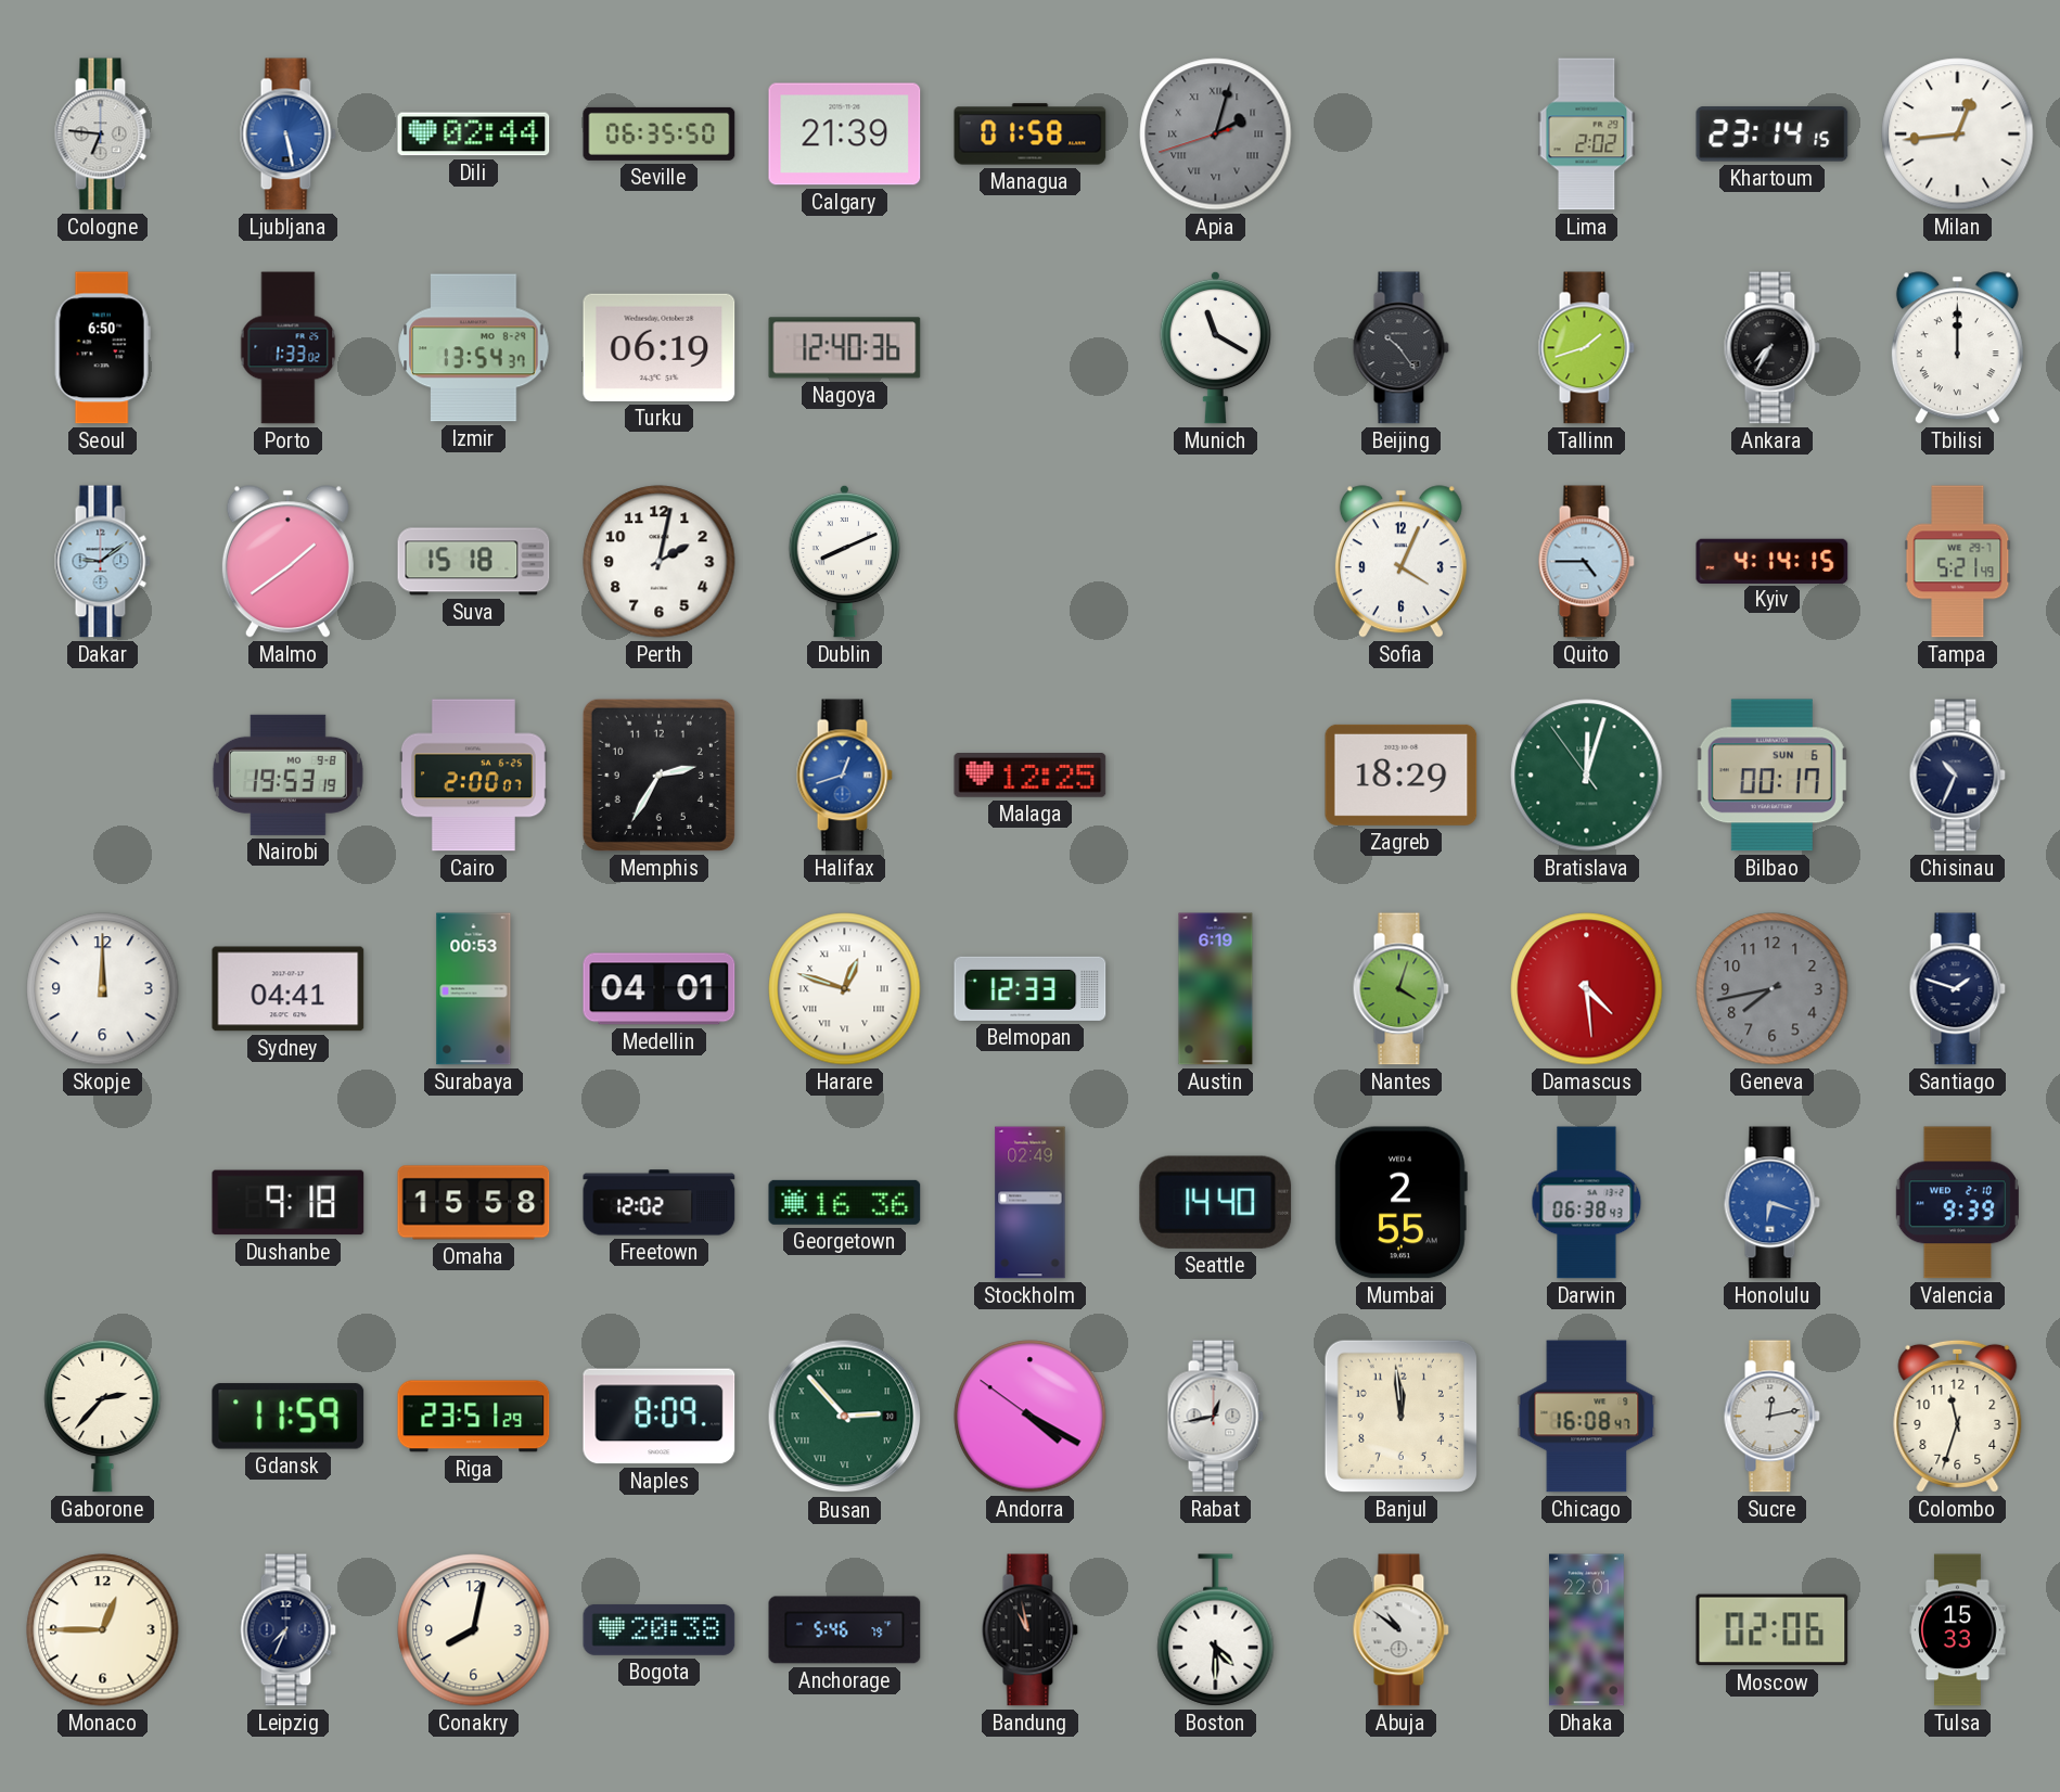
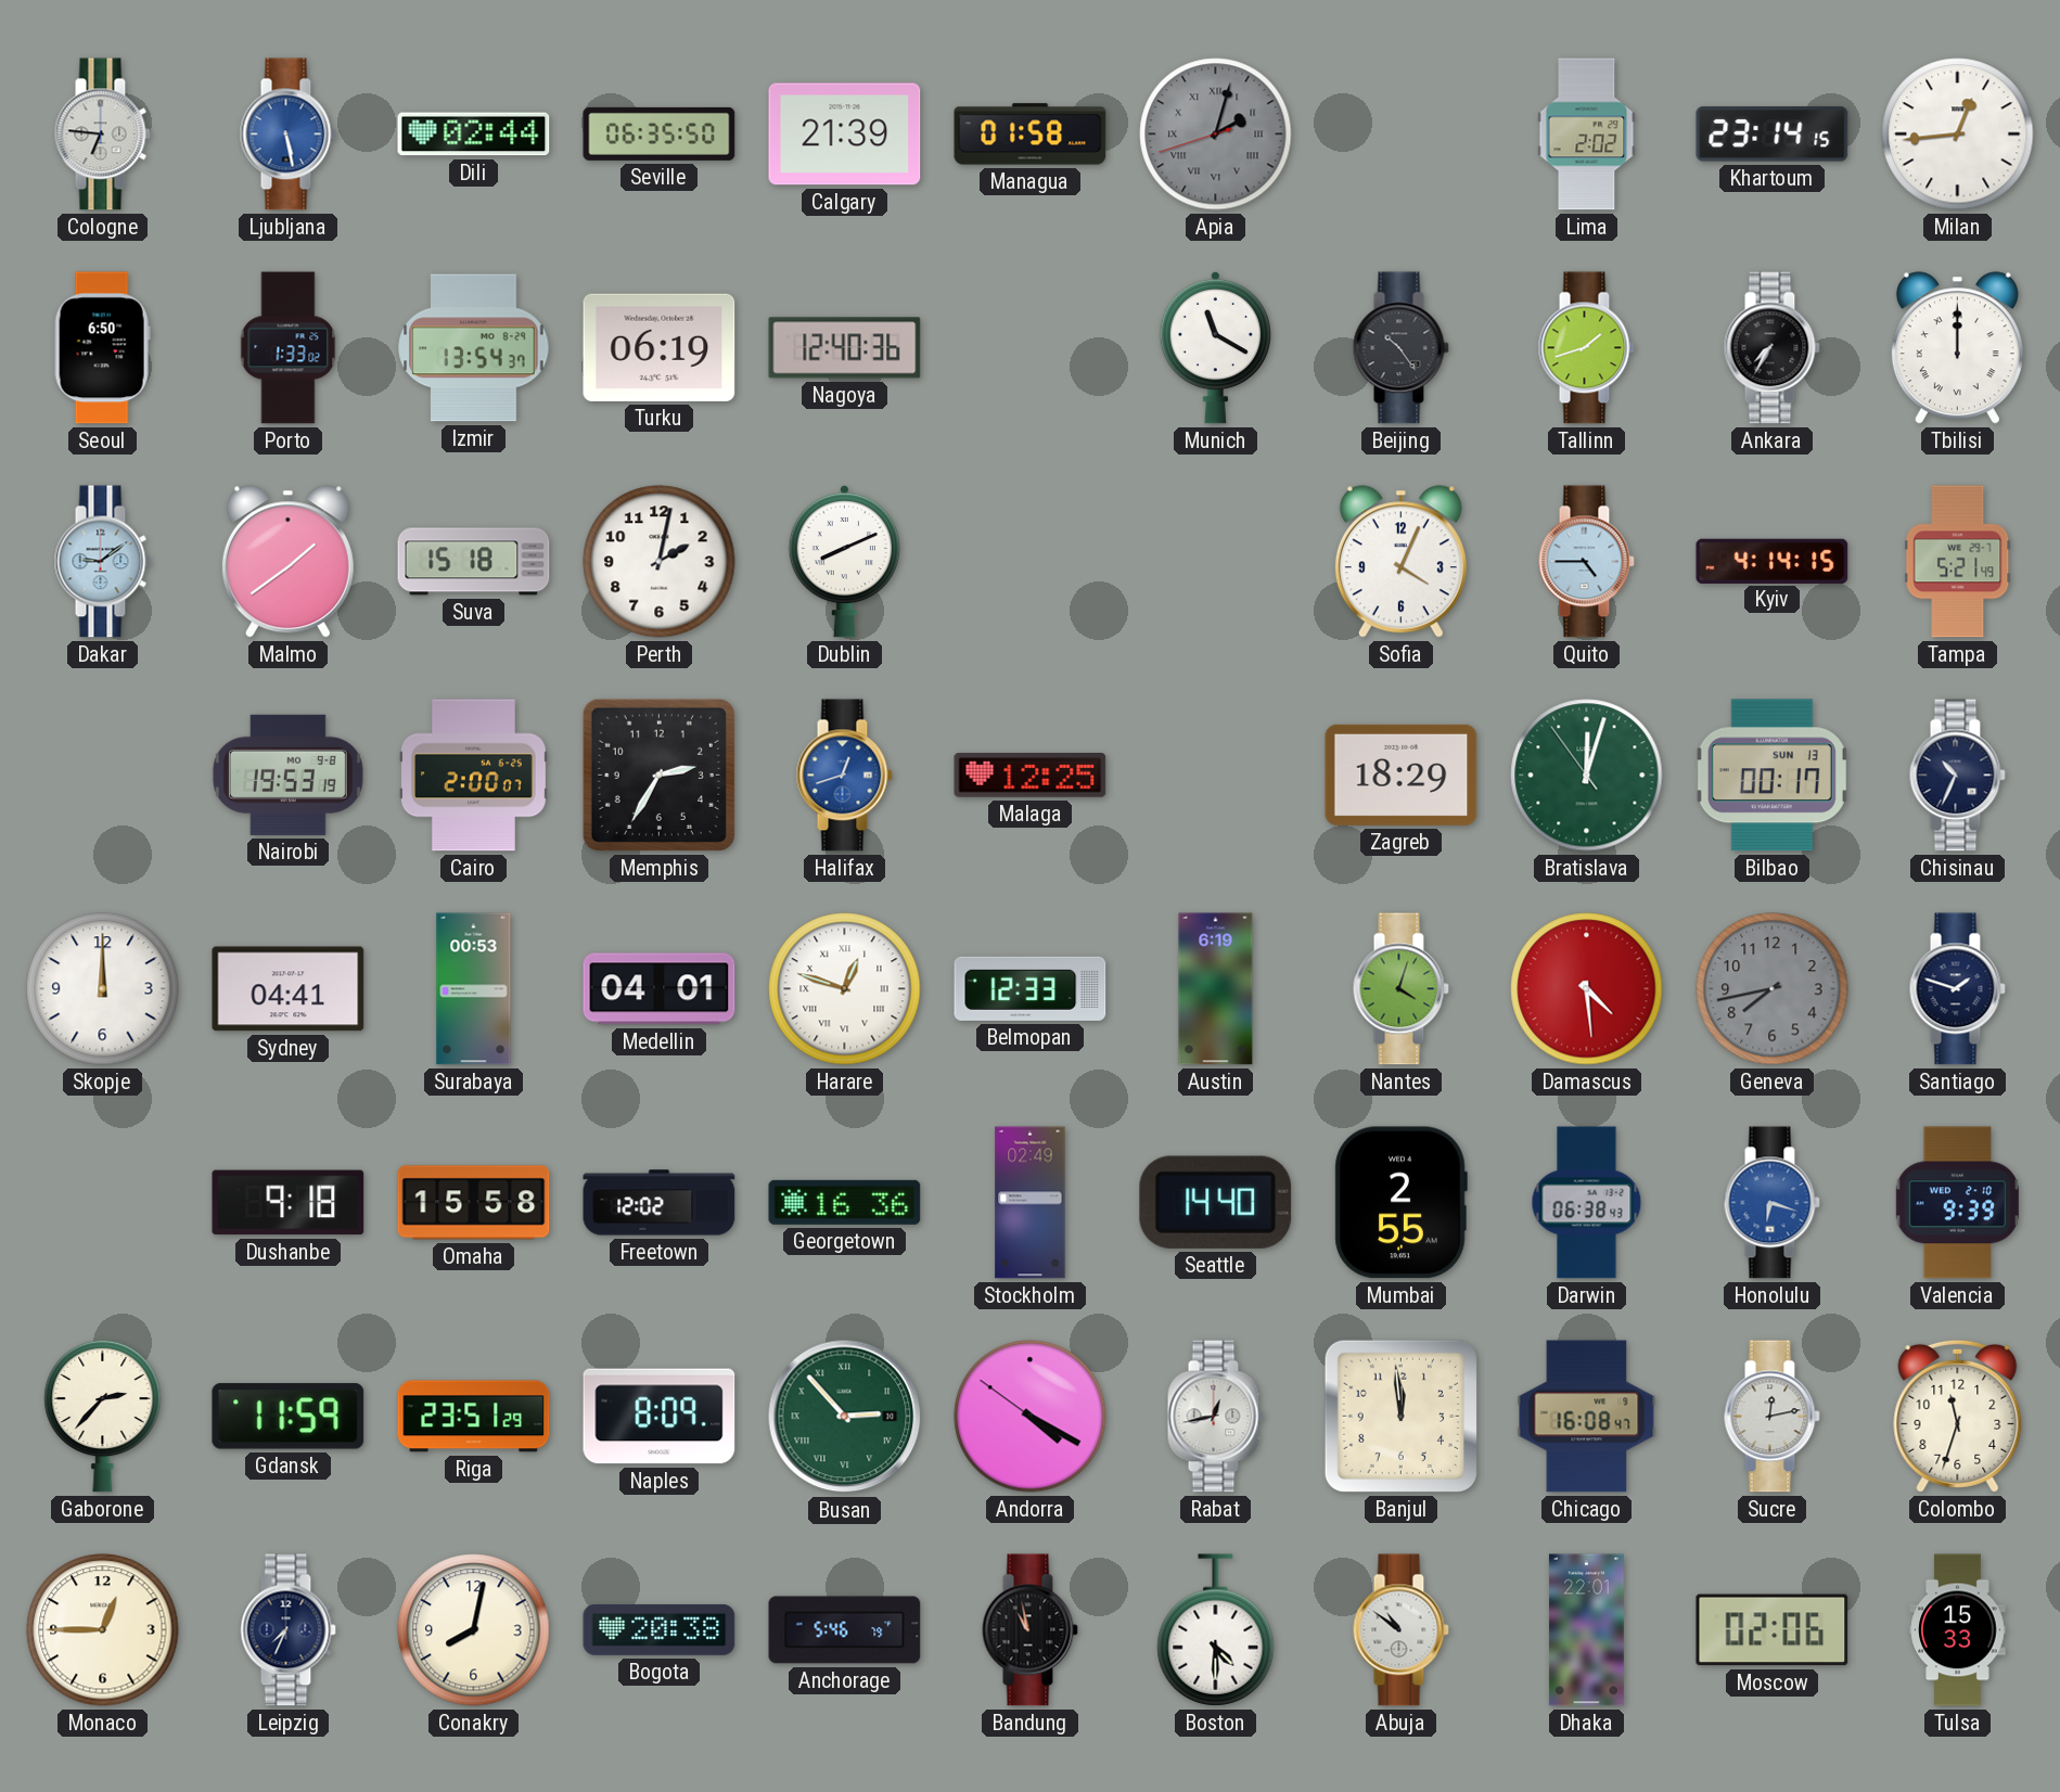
Bilbao date: SUN 6 -> SUN 13 (1771, 776)
